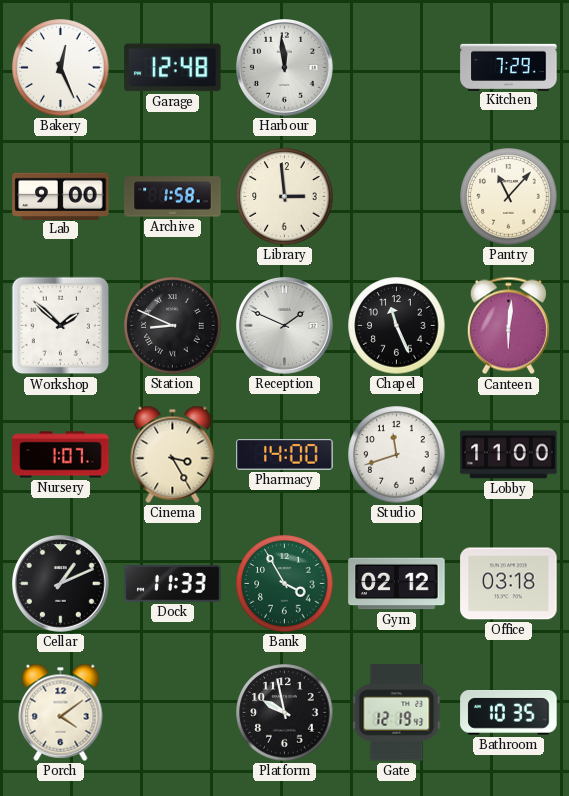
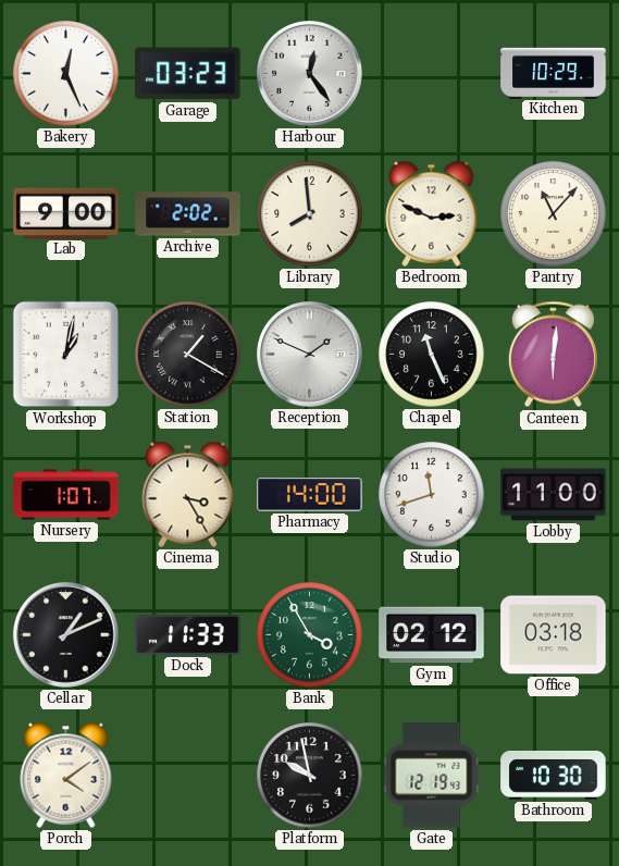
Garage: 12:48 -> 03:23 (188, 74)
Harbour: 11:59 -> 12:24 (310, 74)
Kitchen: 7:29 -> 10:29 (554, 73)
Archive: 1:58 -> 2:02 (188, 214)
Library: 2:59 -> 7:59 (310, 214)
Bedroom: none -> 2:49 (432, 213)
Workshop: 1:52 -> 1:02 (66, 355)
Station: 8:49 -> 1:20 (188, 355)
Bathroom: 10:35 -> 10:30 (554, 776)
